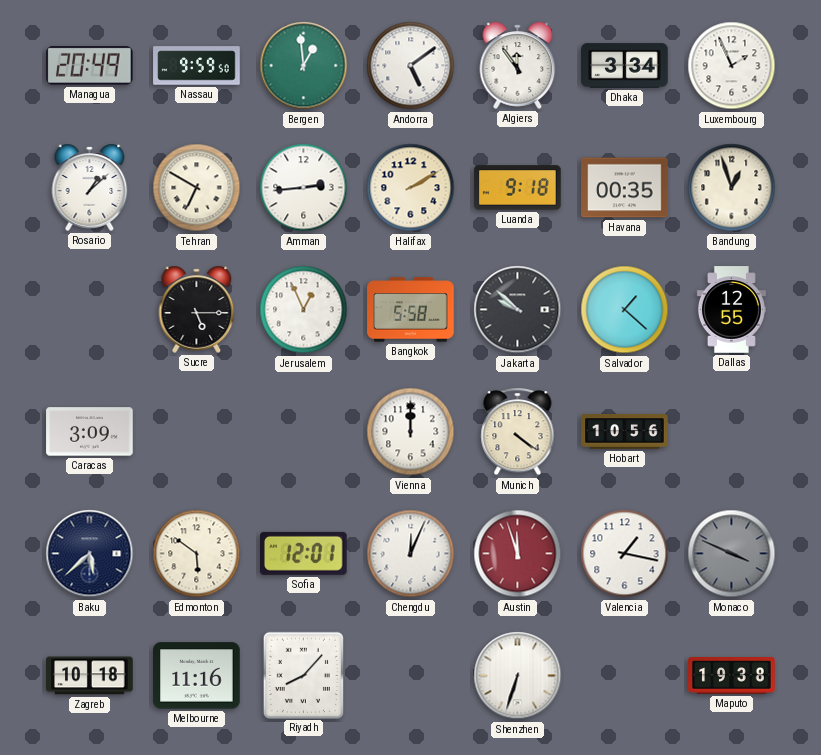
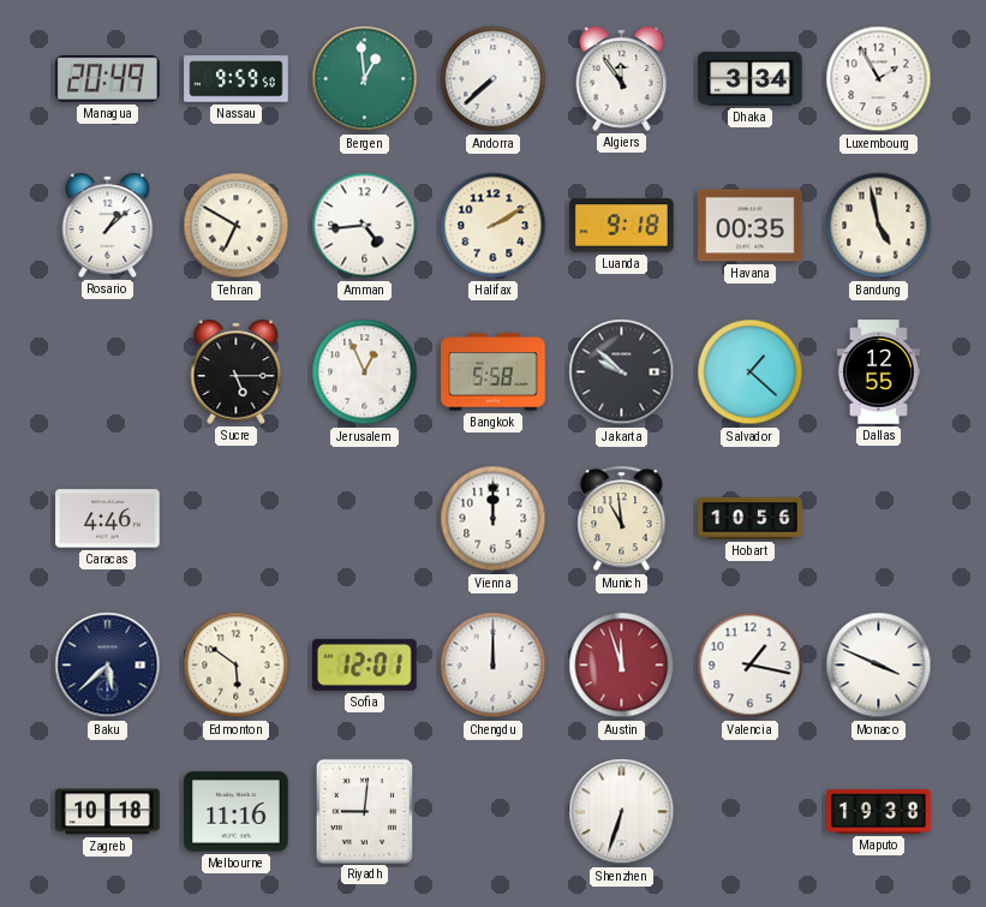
Andorra: 5:09 -> 7:38 (494, 79)
Luxembourg: 1:56 -> 1:55 (879, 79)
Amman: 2:44 -> 4:44 (365, 226)
Bandung: 12:57 -> 4:58 (879, 226)
Caracas: 3:09 -> 4:46 (108, 519)
Munich: 4:21 -> 10:59 (622, 519)
Chengdu: 12:04 -> 12:00 (494, 666)
Monaco dial: grey -> white (879, 666)
Riyadh: 8:07 -> 9:01 (364, 811)
